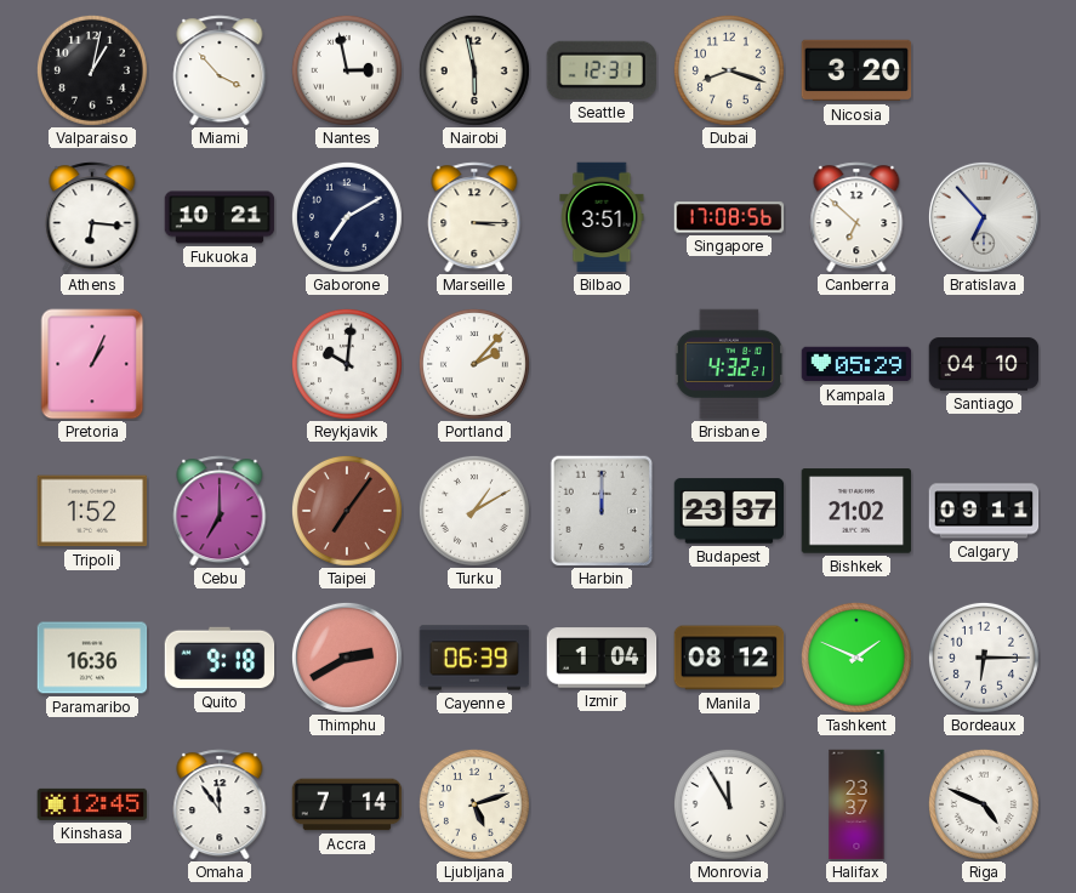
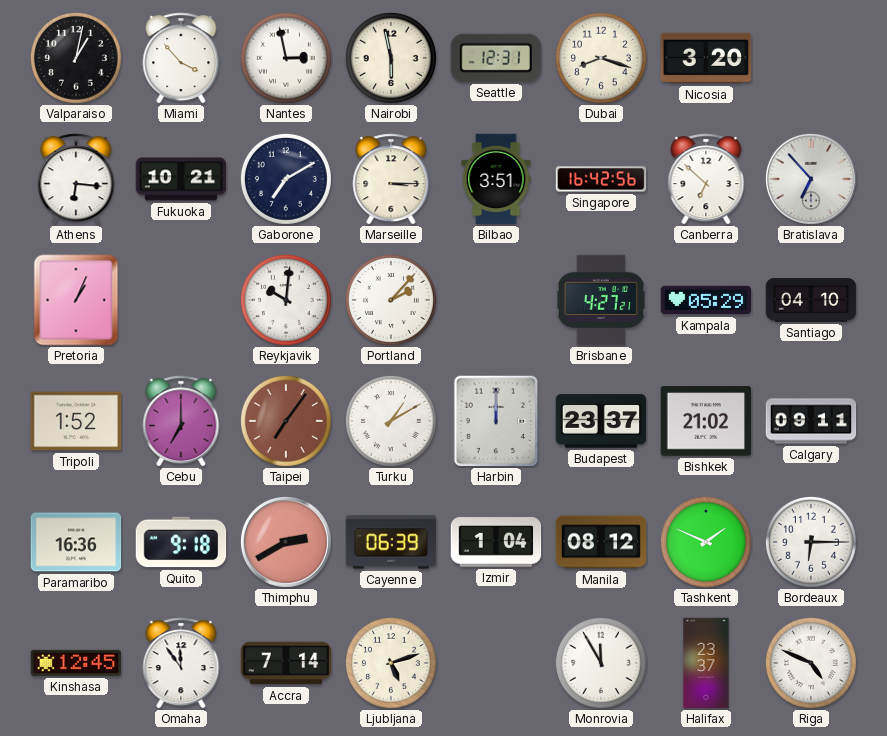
Singapore: 17:08 -> 16:42 (601, 179)
Brisbane: 4:32 -> 4:27 (601, 300)
